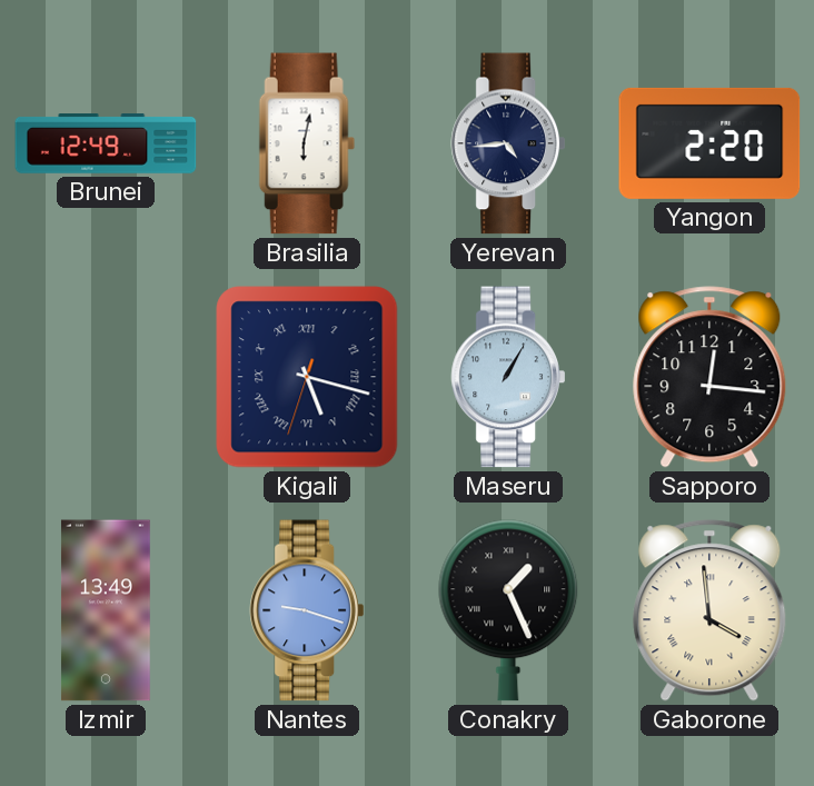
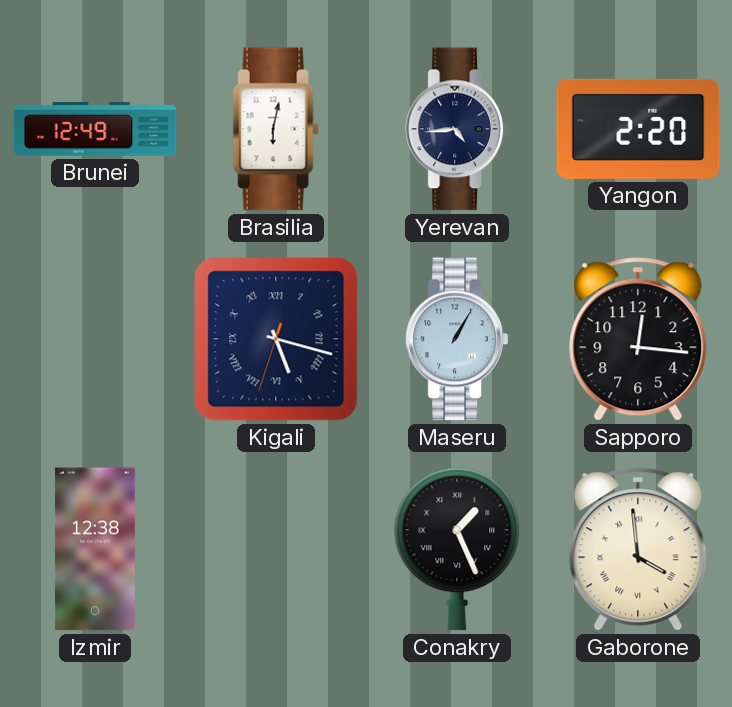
Izmir: 13:49 -> 12:38 (95, 549)
Nantes: 9:18 -> none (307, 610)
